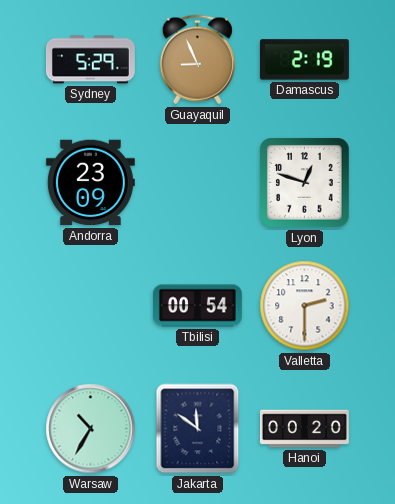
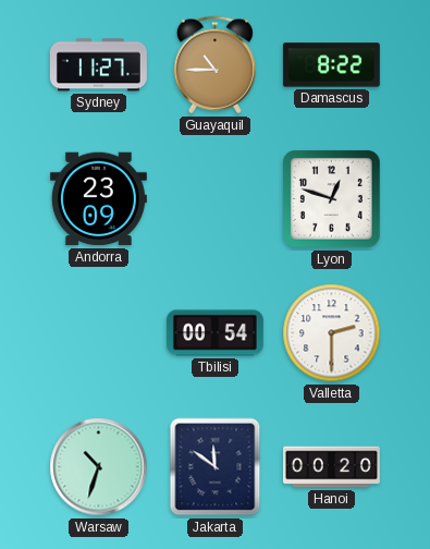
Sydney: 5:29 -> 11:27 (98, 65)
Guayaquil: 8:56 -> 10:45 (214, 65)
Damascus: 2:19 -> 8:22 (331, 65)
Warsaw: 10:35 -> 10:33 (99, 467)
